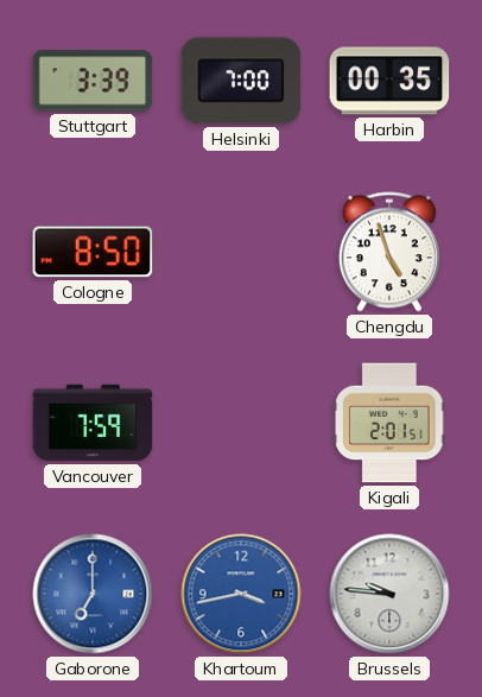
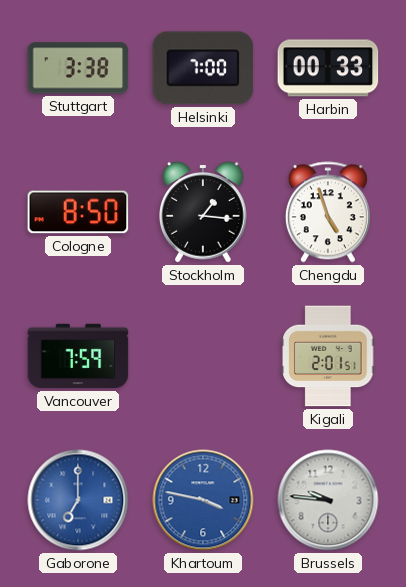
Stuttgart: 3:39 -> 3:38 (78, 68)
Harbin: 00:35 -> 00:33 (328, 68)
Stockholm: none -> 1:16 (203, 212)
Khartoum: 3:43 -> 3:47 (203, 500)
